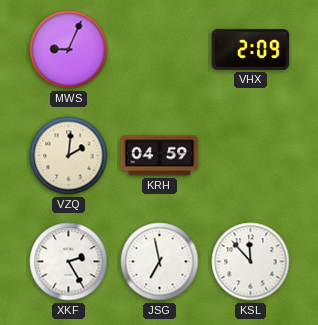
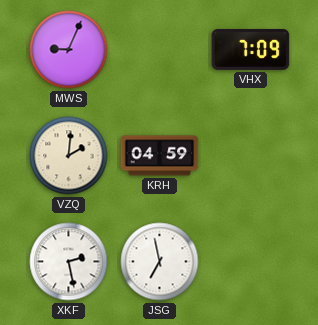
VHX: 2:09 -> 7:09 (251, 50)
XKF: 2:25 -> 2:28 (69, 262)
KSL: 11:53 -> none (251, 262)
